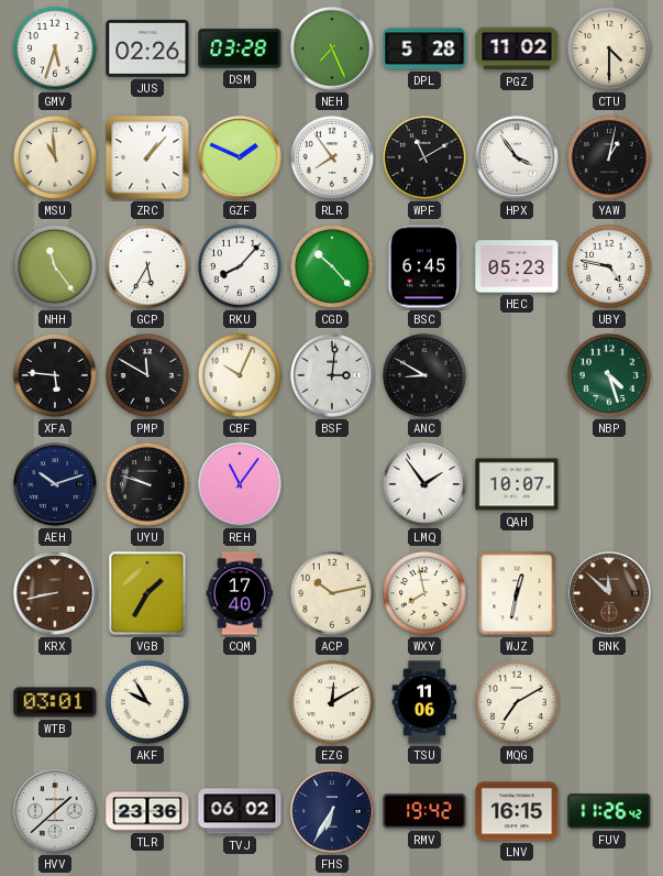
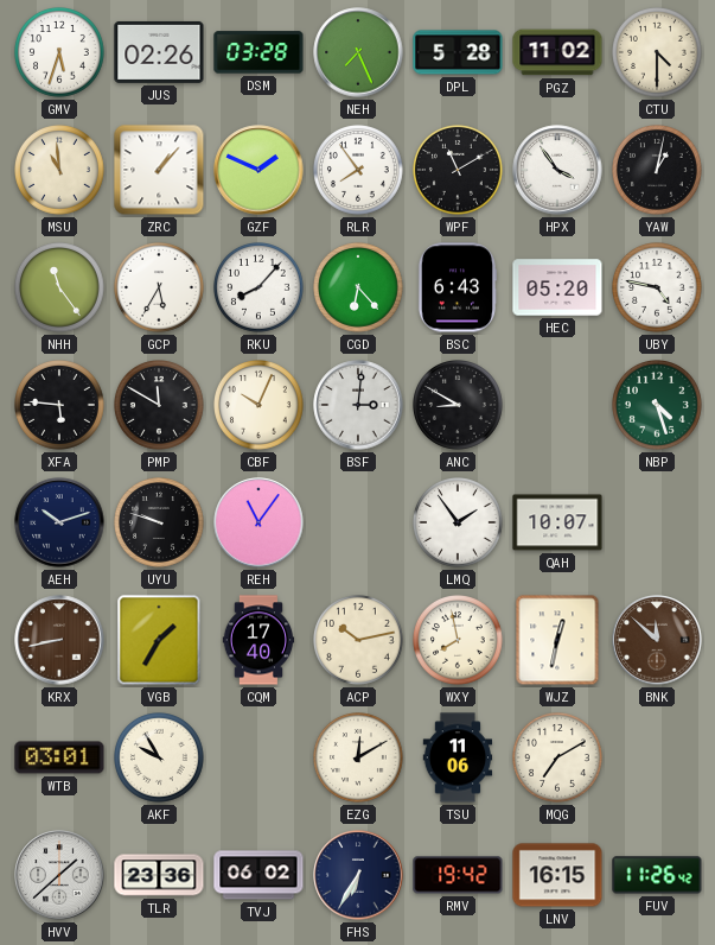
CGD: 10:23 -> 6:23 (359, 288)
BSC: 6:45 -> 6:43 (457, 287)
HEC: 05:23 -> 05:20 (557, 287)
